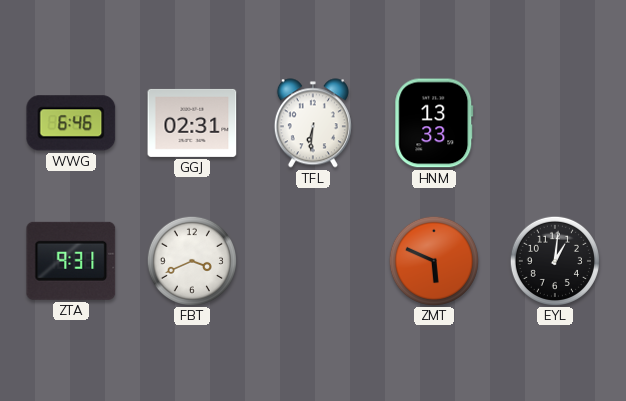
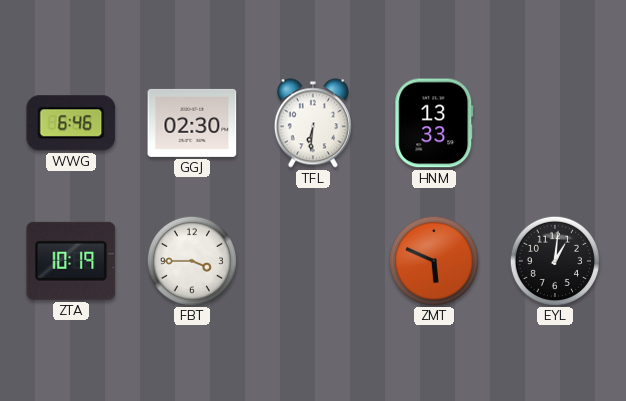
GGJ: 02:31 -> 02:30 (192, 123)
ZTA: 9:31 -> 10:19 (71, 261)
FBT: 3:41 -> 3:45 (191, 260)
